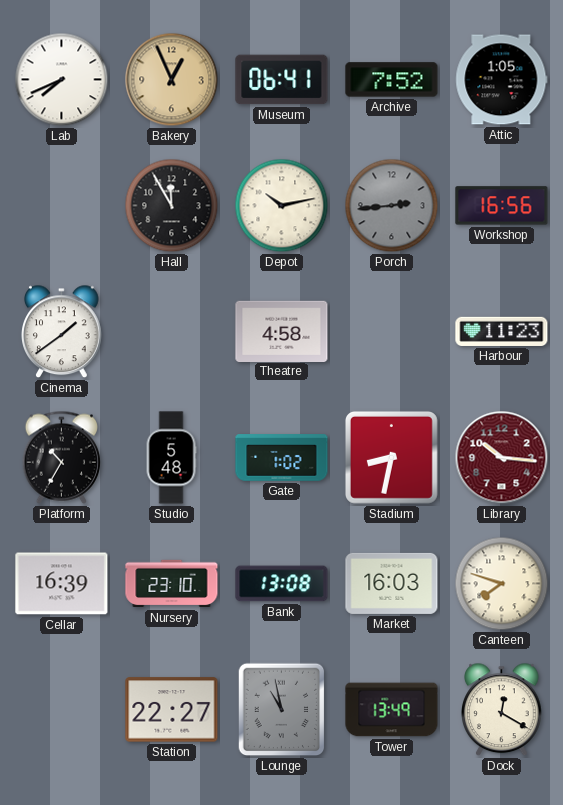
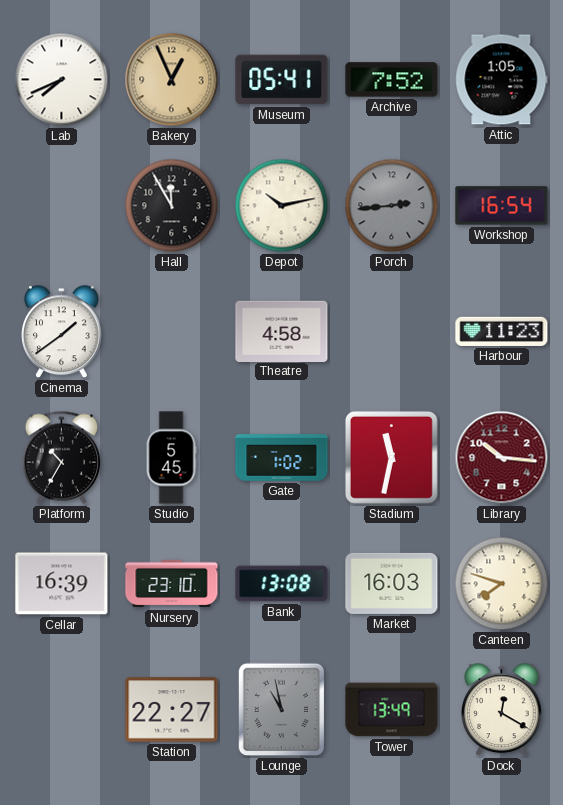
Museum: 06:41 -> 05:41 (282, 80)
Workshop: 16:56 -> 16:54 (502, 206)
Studio: 5:48 -> 5:45 (171, 458)
Stadium: 8:32 -> 11:32 (391, 457)
